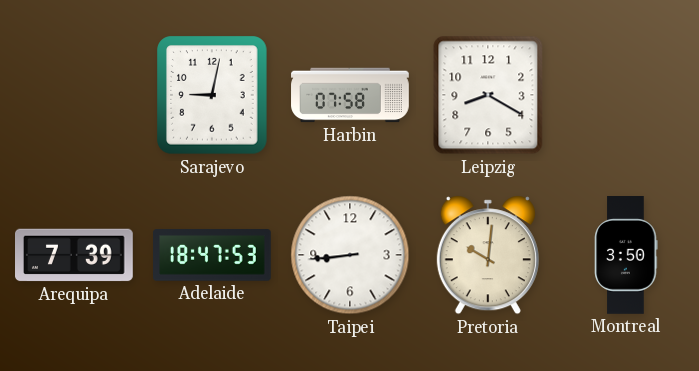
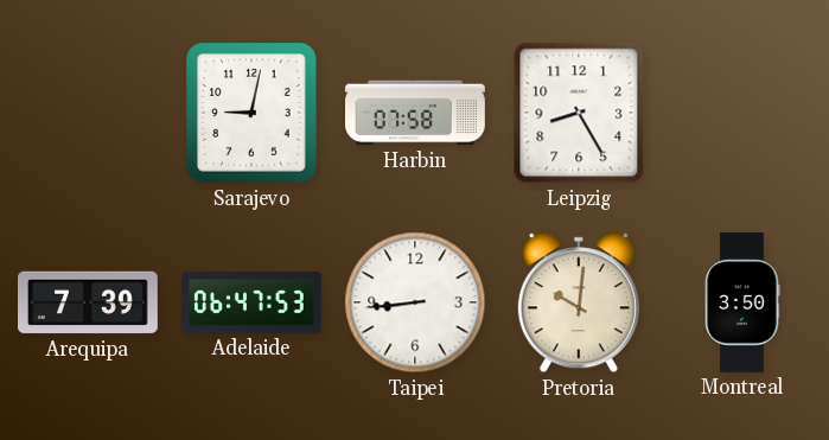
Leipzig: 8:20 -> 8:25 (579, 113)
Adelaide: 18:47 -> 06:47 (253, 302)
